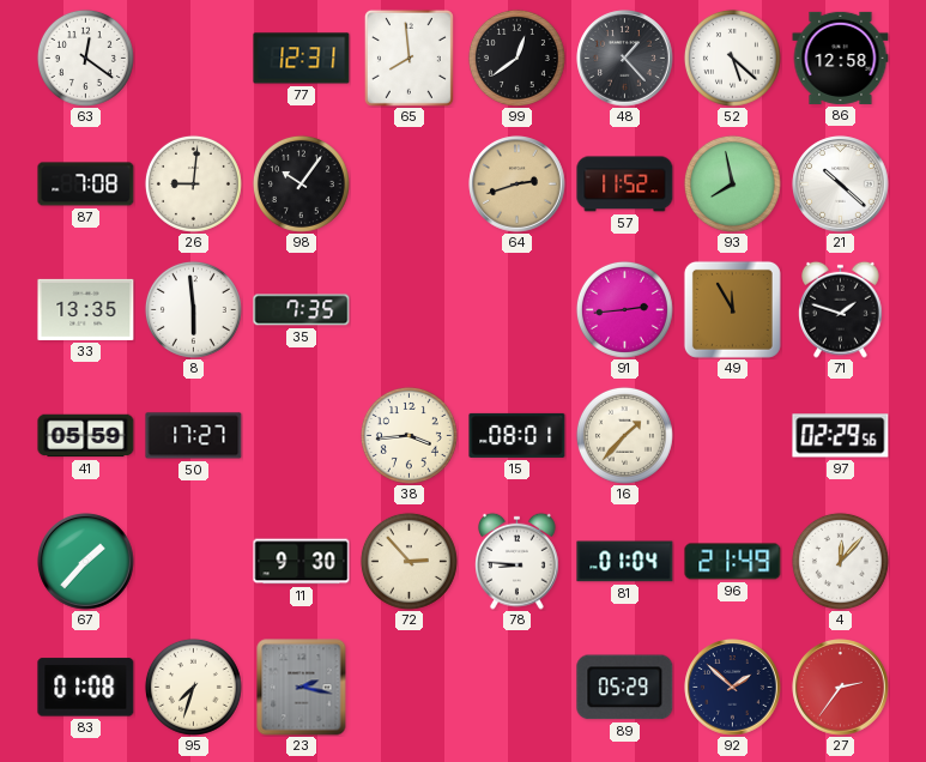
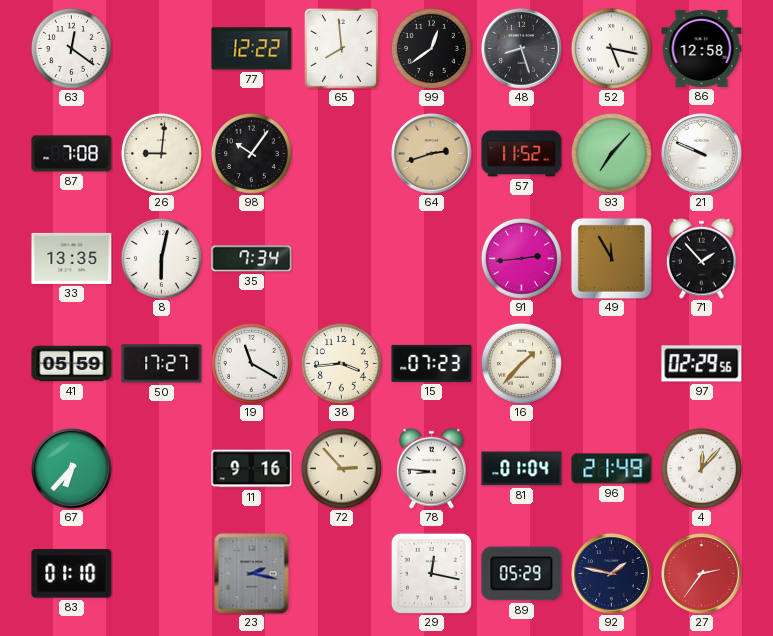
77: 12:31 -> 12:22 (252, 49)
48: 1:23 -> 8:27 (522, 49)
52: 5:22 -> 5:17 (611, 48)
93: 7:58 -> 7:07 (611, 153)
21: 10:22 -> 9:49 (702, 154)
8: 5:59 -> 6:02 (161, 258)
35: 7:35 -> 7:34 (252, 259)
71: 1:48 -> 1:53 (702, 258)
19: none -> 11:20 (251, 363)
15: 08:01 -> 07:23 (432, 363)
67: 1:37 -> 6:37 (72, 469)
11: 9:30 -> 9:16 (252, 469)
83: 01:08 -> 01:10 (72, 574)
95: 7:33 -> none (193, 687)
29: none -> 12:17 (431, 573)
92: 1:52 -> 1:47 (612, 574)
